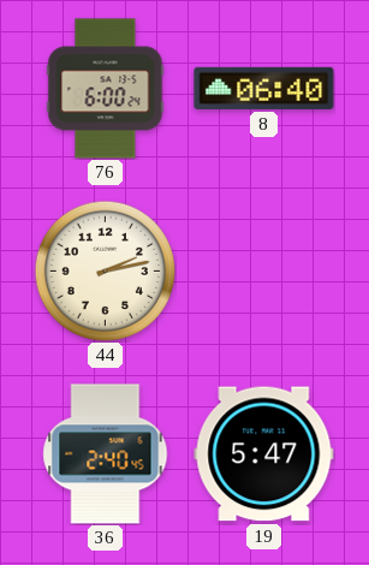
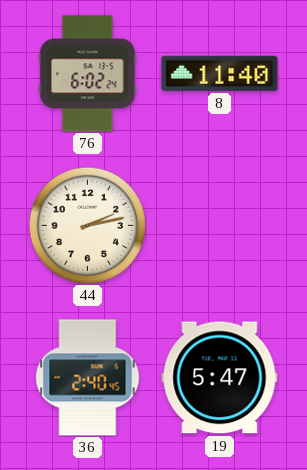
76: 6:00 -> 6:02 (88, 74)
8: 06:40 -> 11:40 (220, 73)
